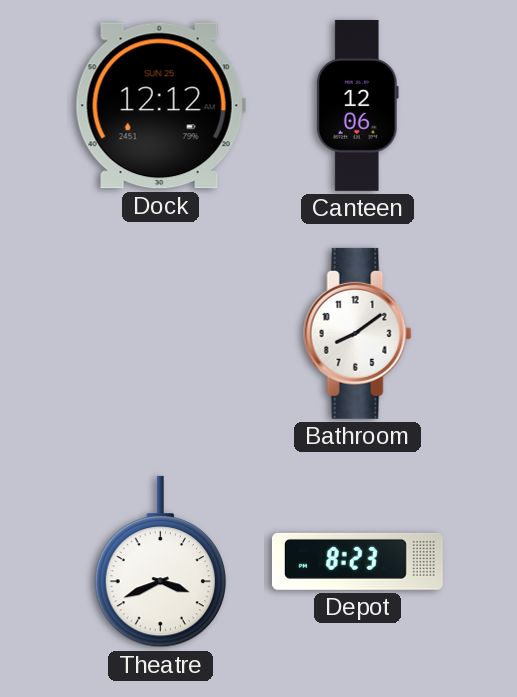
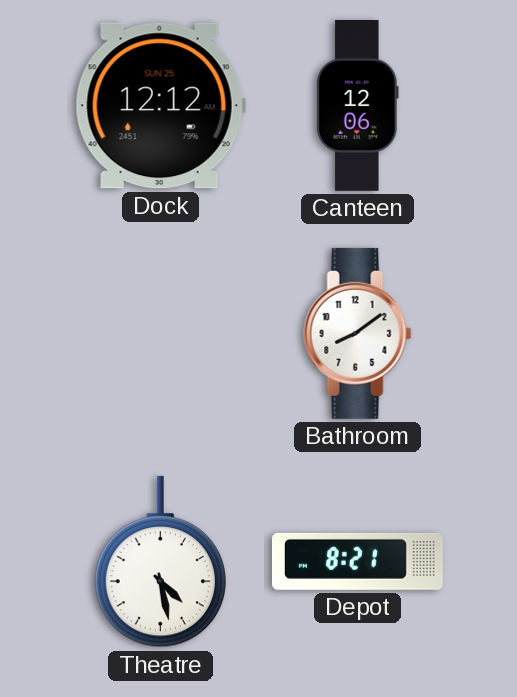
Theatre: 3:41 -> 4:28 (160, 562)
Depot: 8:23 -> 8:21 (357, 561)
